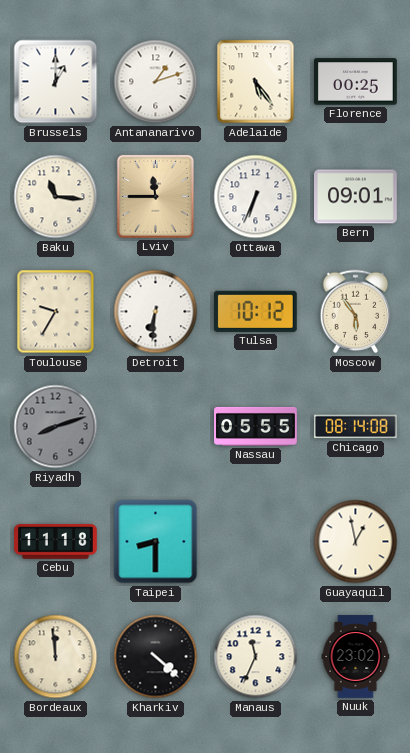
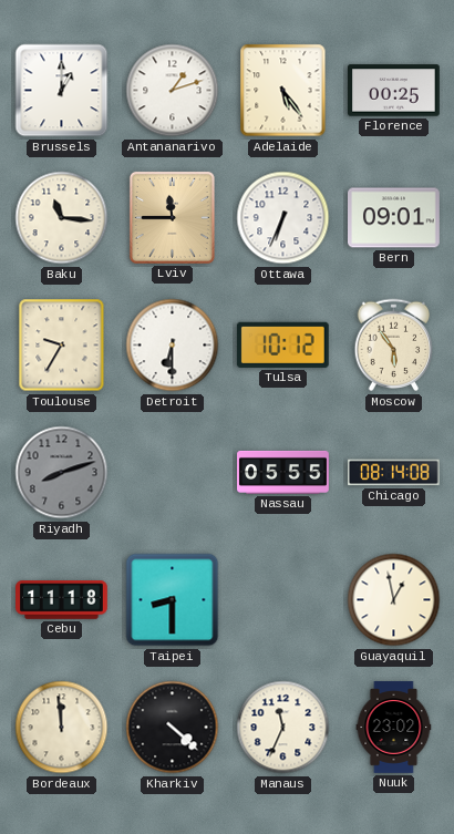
Detroit: 6:31 -> 6:30 (173, 346)
